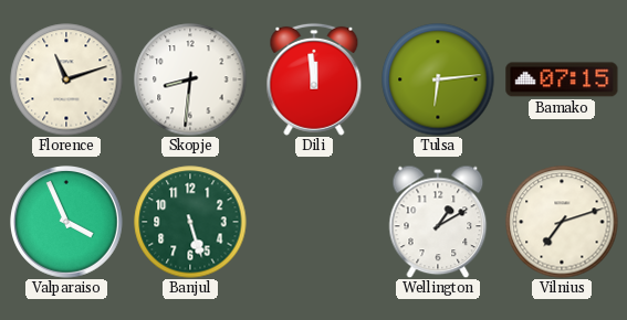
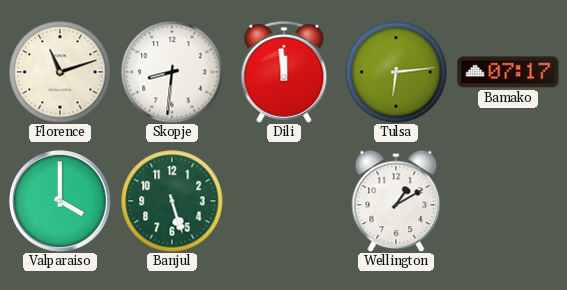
Bamako: 07:15 -> 07:17 (508, 72)
Valparaiso: 3:56 -> 4:00 (61, 202)
Vilnius: 7:12 -> none (562, 222)
